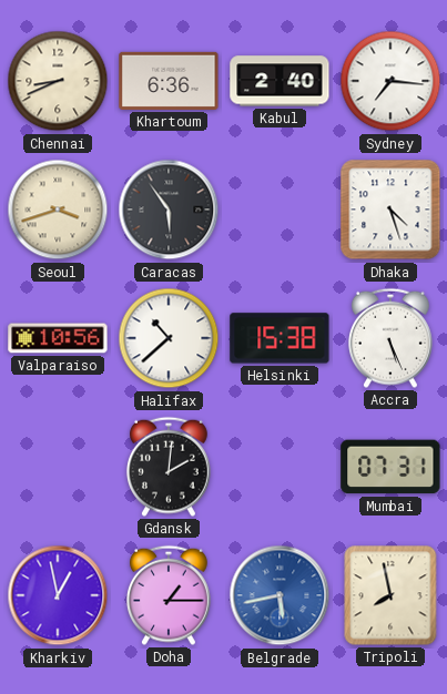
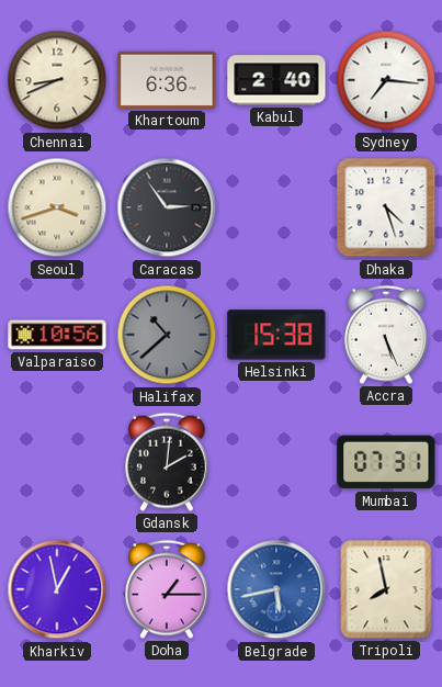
Caracas: 5:54 -> 2:54 (167, 207)
Halifax dial: white -> grey (167, 335)
